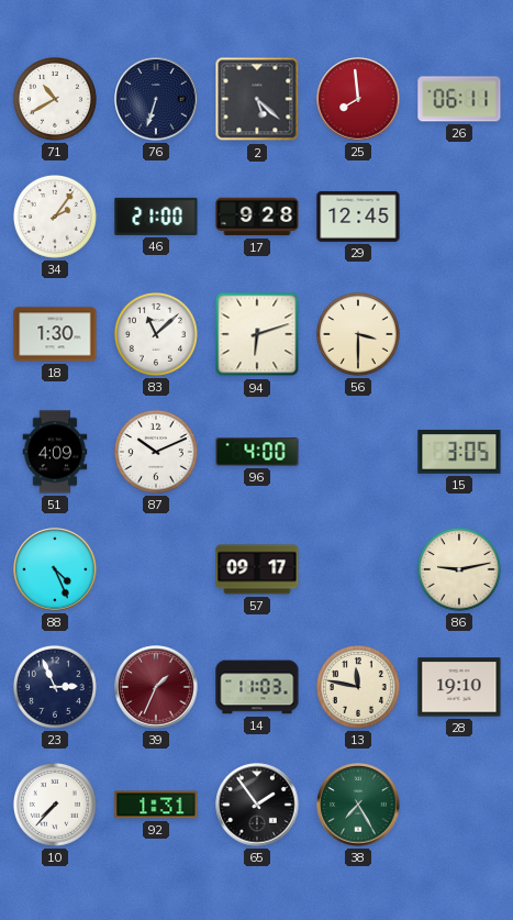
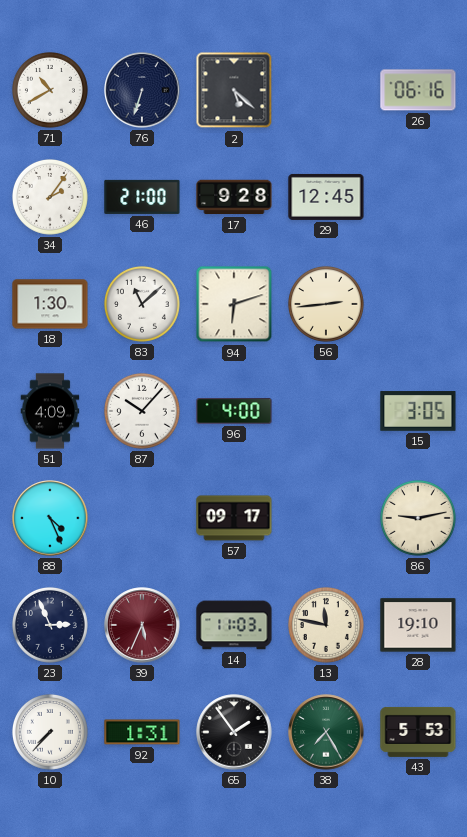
25: 7:59 -> none (358, 99)
26: 06:11 -> 06:16 (418, 90)
56: 3:30 -> 2:44 (326, 304)
87: 10:11 -> 10:07 (142, 411)
39: 1:34 -> 5:34 (142, 625)
43: none -> 5:53 (418, 732)
